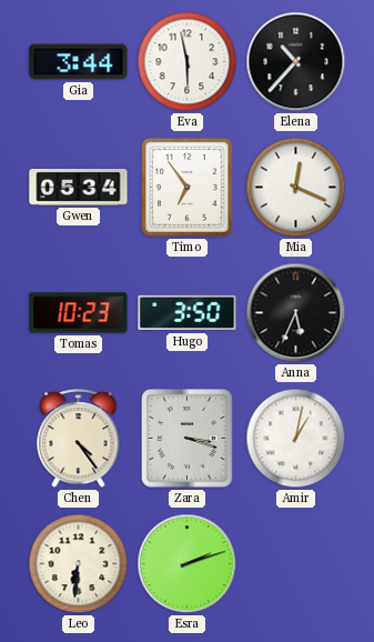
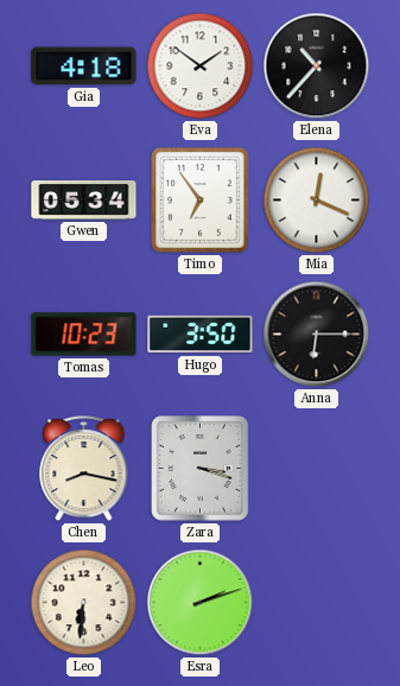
Gia: 3:44 -> 4:18 (84, 66)
Eva: 5:58 -> 1:51 (201, 66)
Anna: 5:34 -> 6:15 (317, 335)
Chen: 4:24 -> 8:17 (84, 469)
Amir: 1:02 -> none (296, 439)
